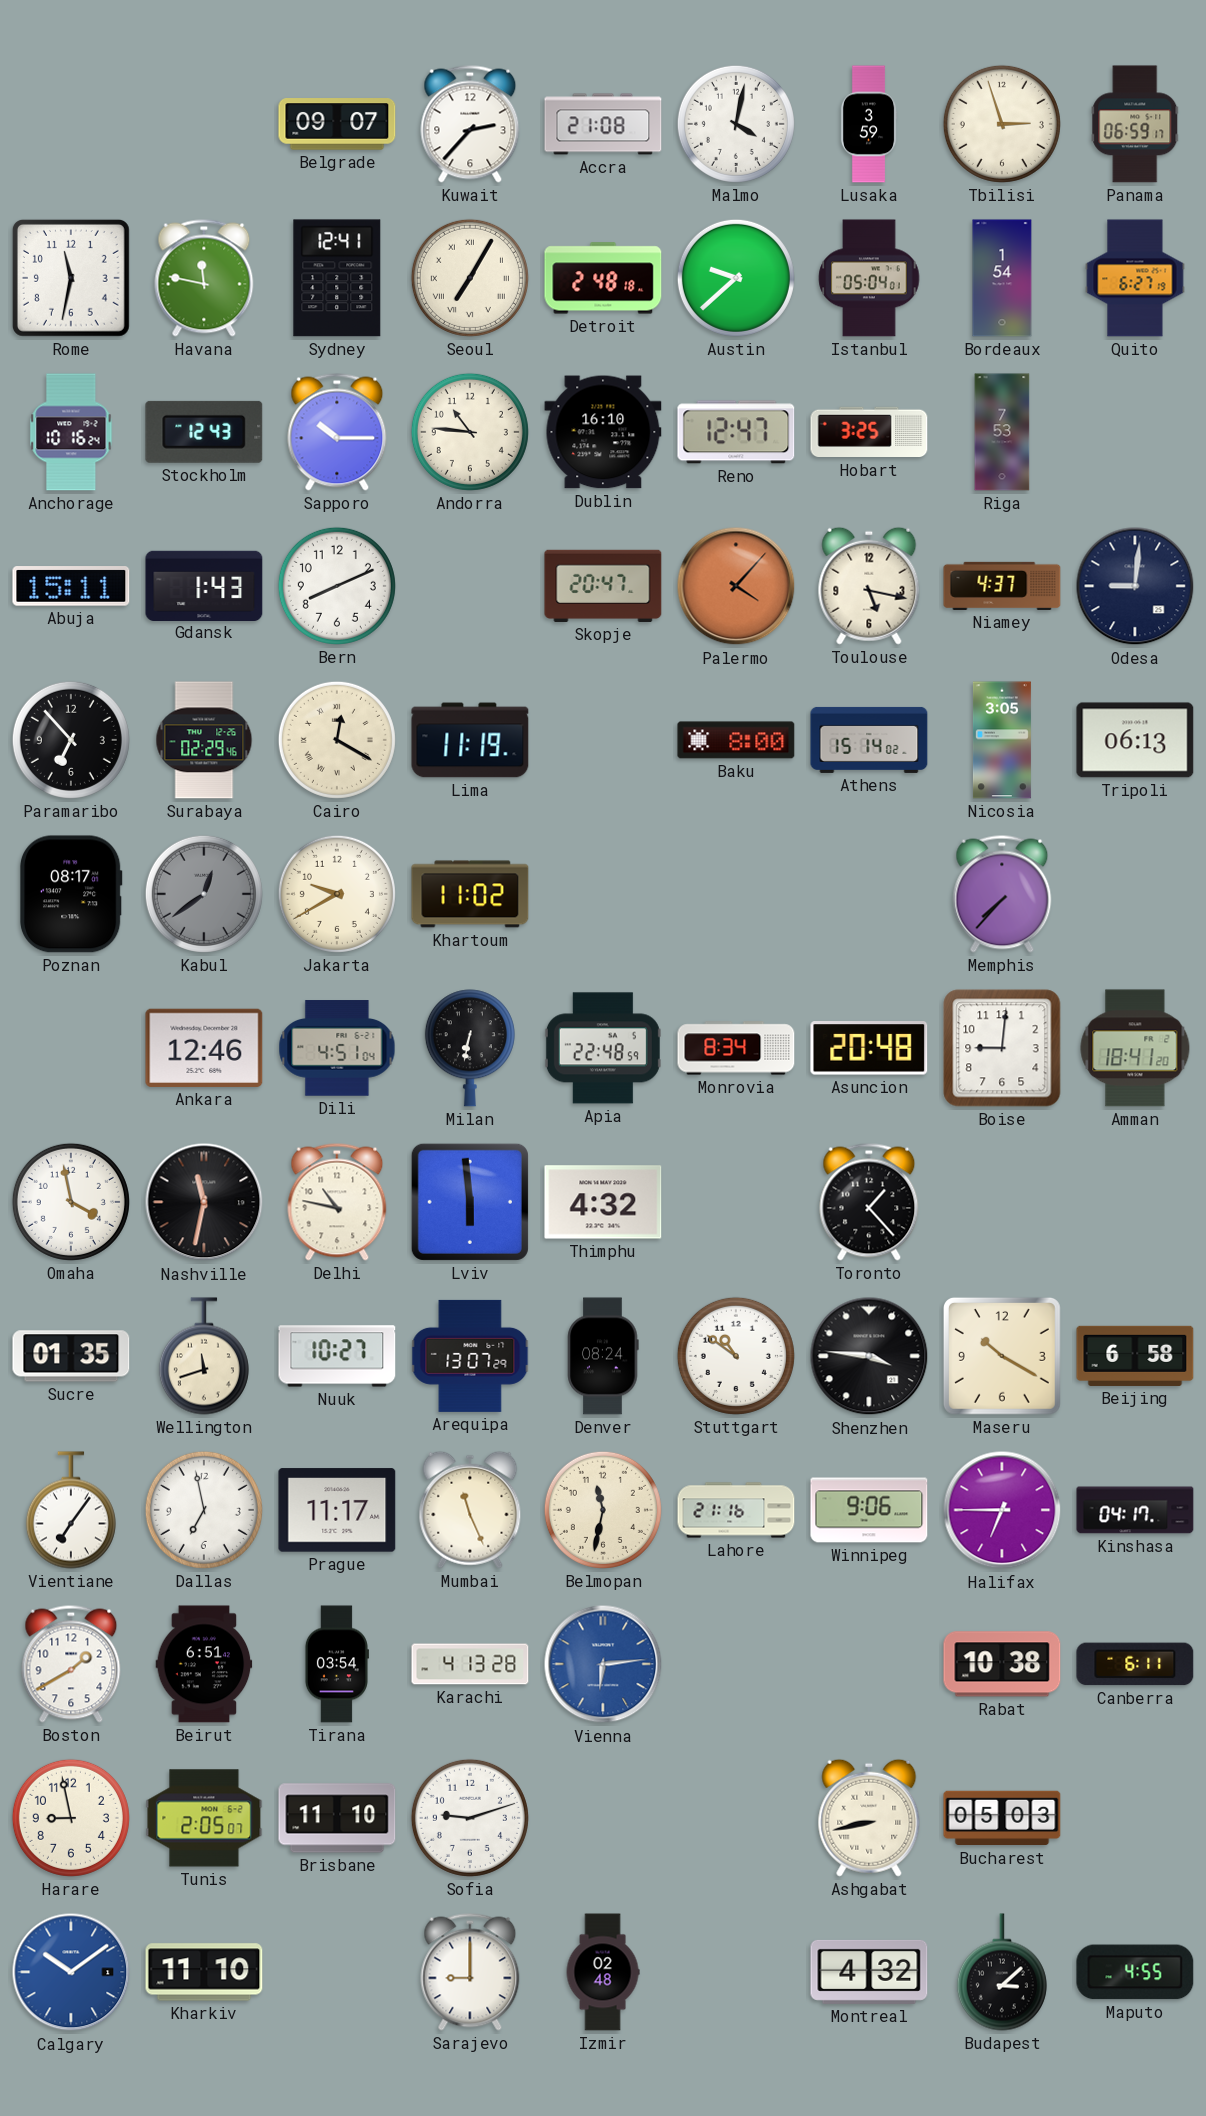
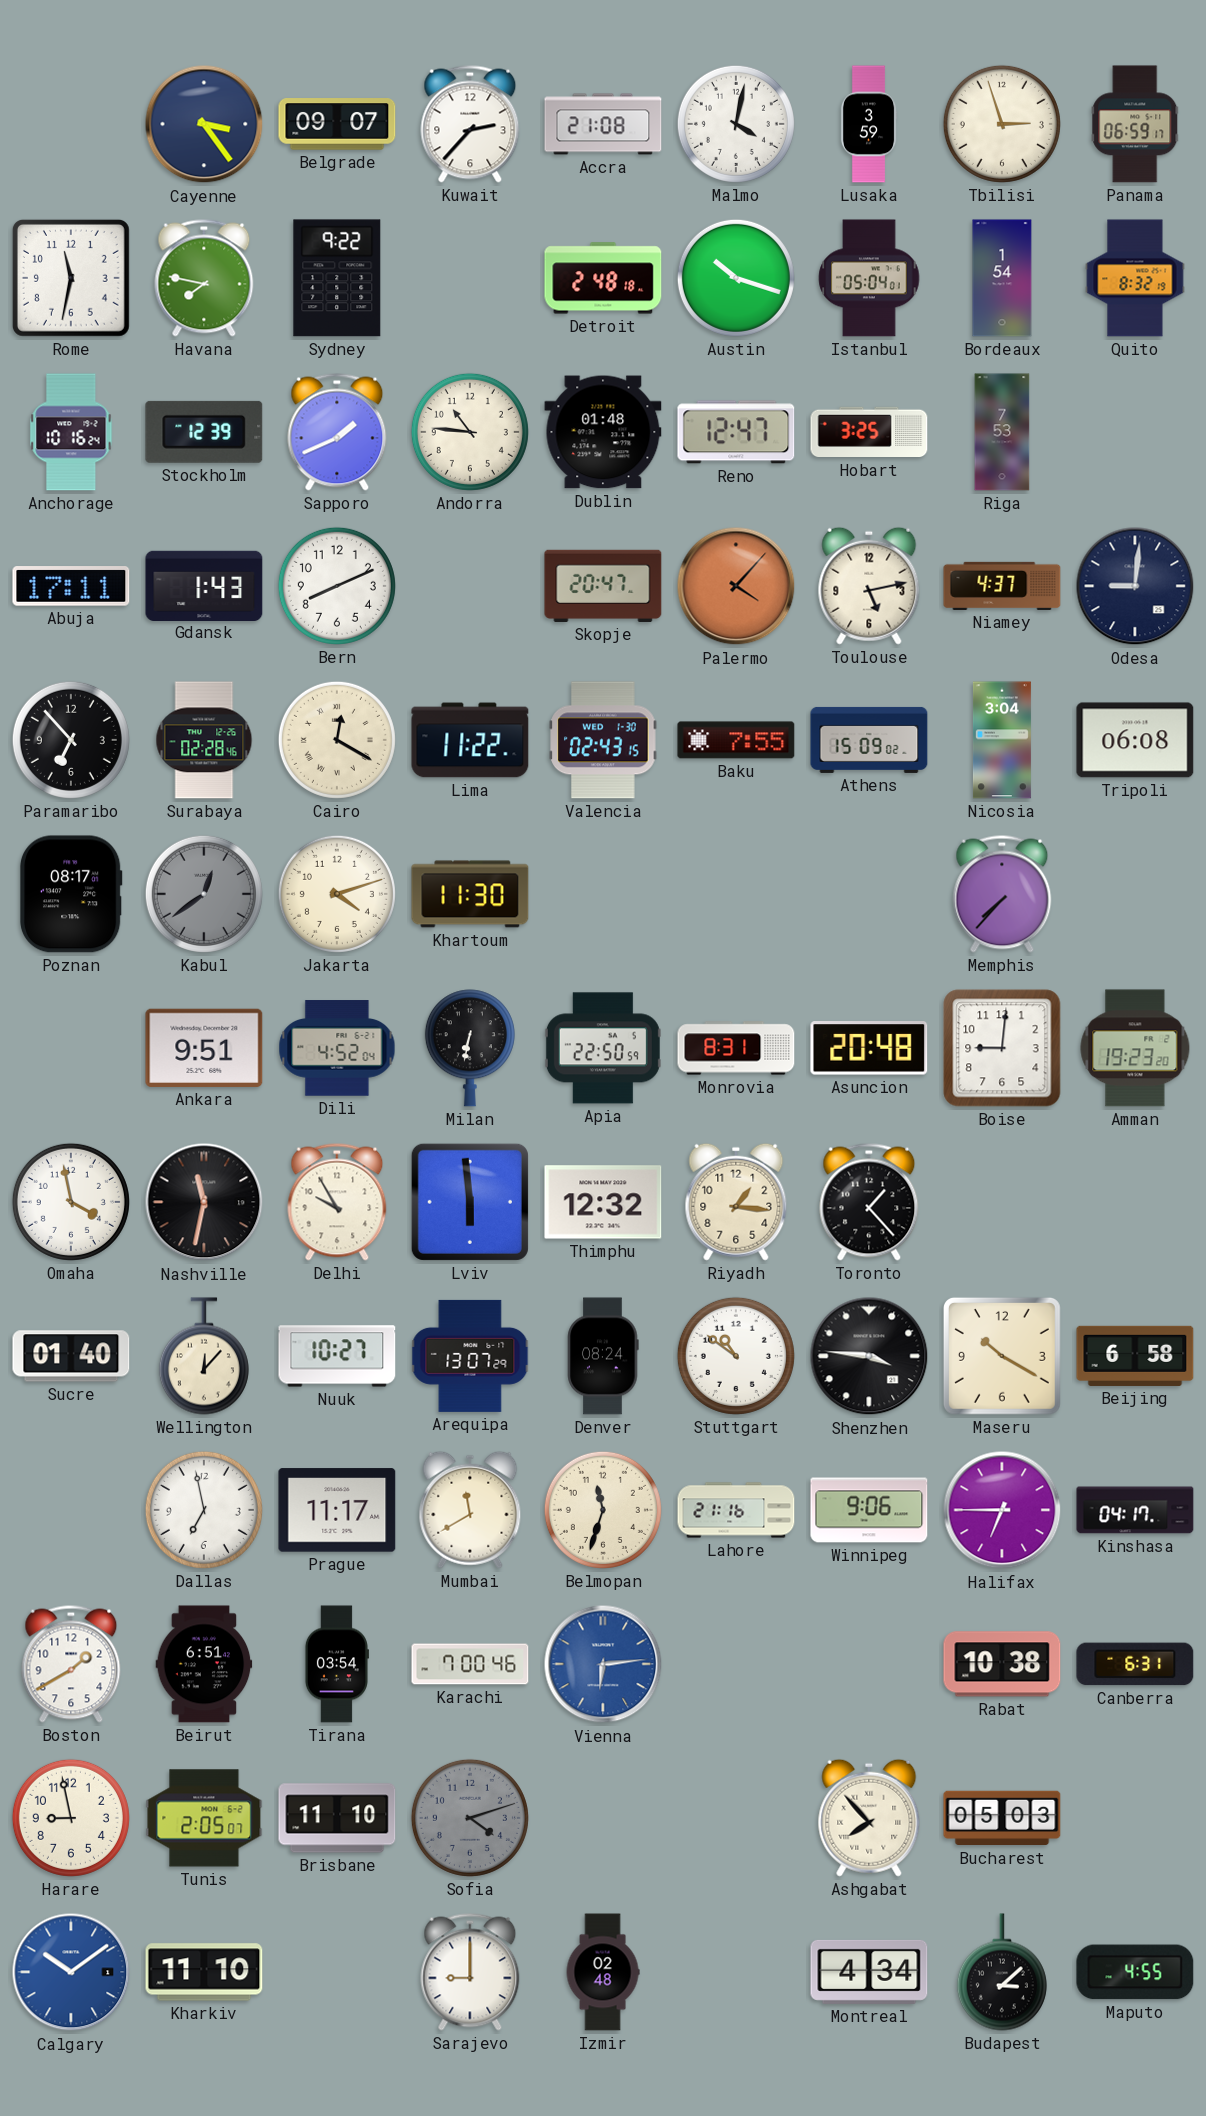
Cayenne: none -> 3:24 (204, 124)
Havana: 11:47 -> 7:47 (204, 278)
Sydney: 12:41 -> 9:22 (337, 278)
Seoul: 7:05 -> none (470, 278)
Austin: 9:38 -> 10:18 (736, 278)
Quito: 6:27 -> 8:32 (1135, 278)
Stockholm: 12:43 -> 12:39 (204, 432)
Sapporo: 10:15 -> 1:41 (337, 432)
Dublin: 16:10 -> 01:48 (603, 432)
Abuja: 15:11 -> 17:11 (71, 586)
Toulouse: 5:17 -> 5:13 (869, 586)
Surabaya: 02:29 -> 02:28 (204, 740)
Lima: 11:19 -> 11:22 (470, 740)
Valencia: none -> 02:43 (603, 740)
Baku: 8:00 -> 7:55 (736, 740)
Athens: 15:14 -> 15:09 (869, 740)
Nicosia: 3:05 -> 3:04 (1002, 740)
Tripoli: 06:13 -> 06:08 (1135, 740)
Jakarta: 9:40 -> 4:12 (337, 894)
Khartoum: 11:02 -> 11:30 (470, 894)
Ankara: 12:46 -> 9:51 (204, 1048)
Dili: 4:51 -> 4:52 (337, 1048)
Apia: 22:48 -> 22:50 (603, 1048)
Monrovia: 8:34 -> 8:31 (736, 1048)
Amman: 18:41 -> 19:23 (1135, 1048)
Delhi: 10:47 -> 9:55 (337, 1202)
Thimphu: 4:32 -> 12:32 (603, 1202)
Riyadh: none -> 1:16 (736, 1202)
Sucre: 01:35 -> 01:40 (71, 1356)
Wellington: 11:42 -> 12:07 (204, 1356)
Vientiane: 7:06 -> none (71, 1510)
Mumbai: 11:26 -> 11:40 (470, 1510)
Belmopan: 11:32 -> 11:33 (603, 1510)
Karachi: 4:13 -> 7:00 (470, 1664)
Canberra: 6:11 -> 6:31 (1135, 1664)
Sofia: 9:12 -> 4:12 (470, 1818)
Sofia dial: white -> grey (470, 1818)
Ashgabat: 8:43 -> 7:53 (869, 1818)
Montreal: 4:32 -> 4:34 (869, 1972)
